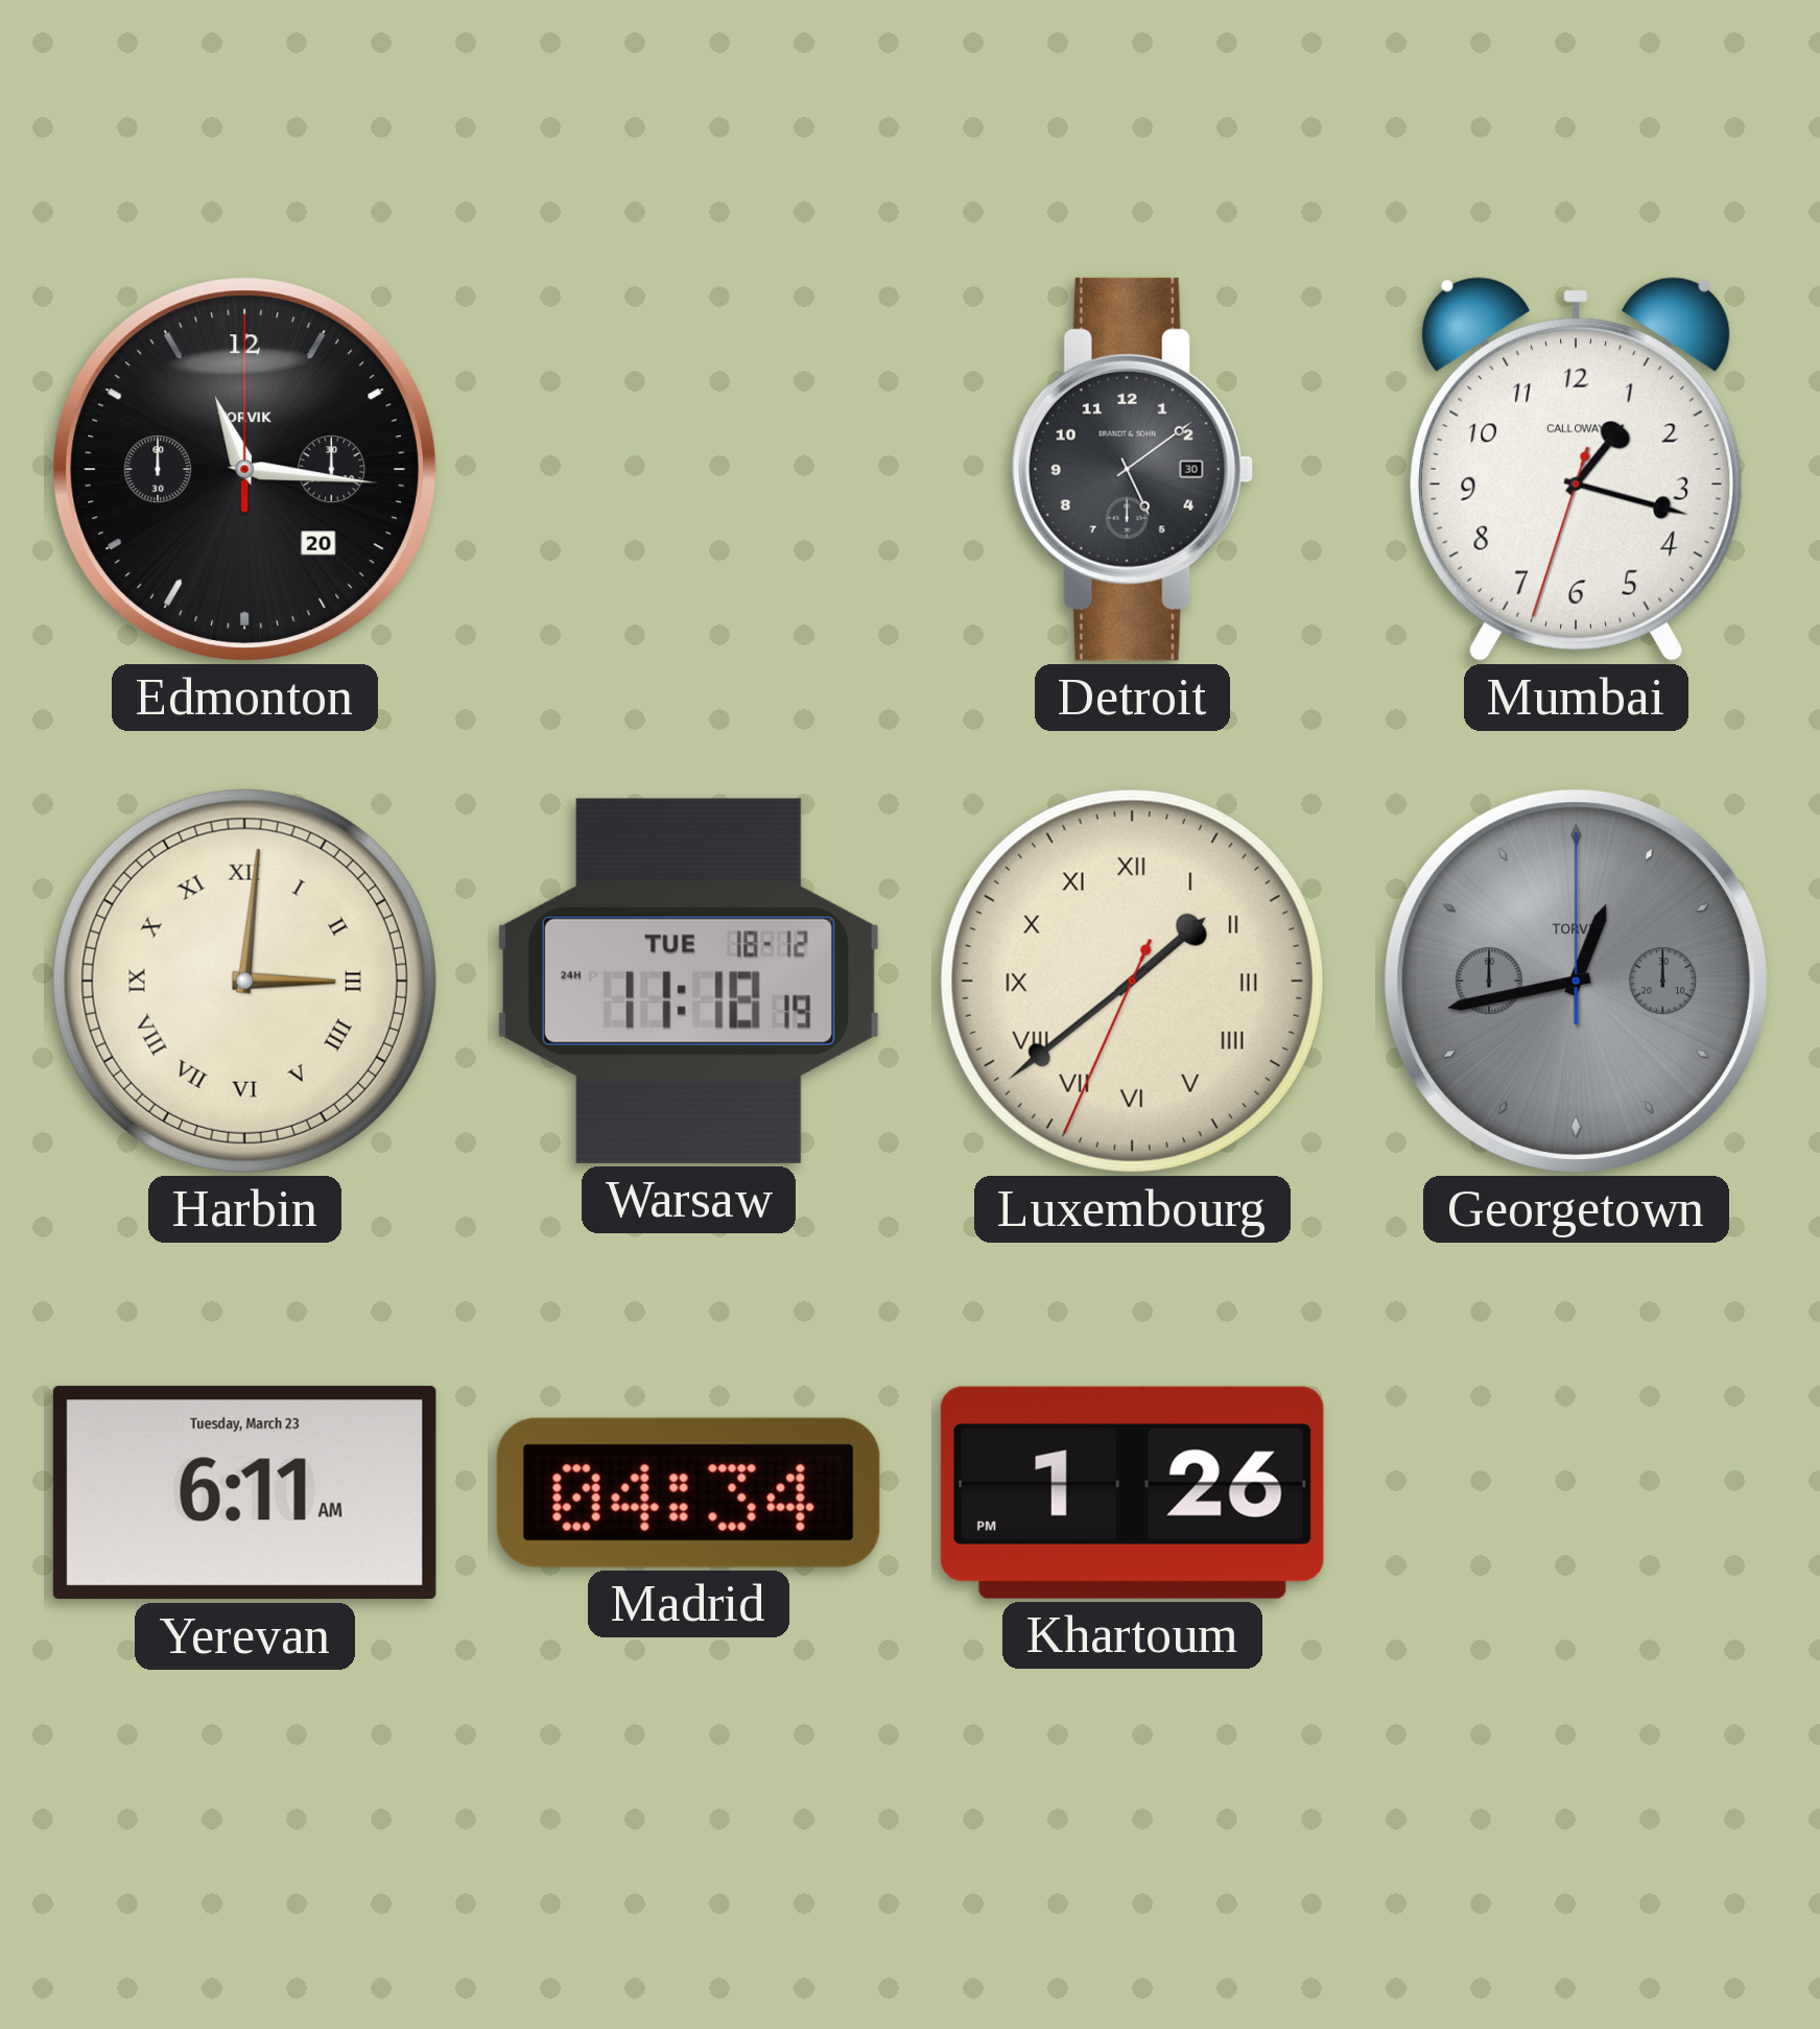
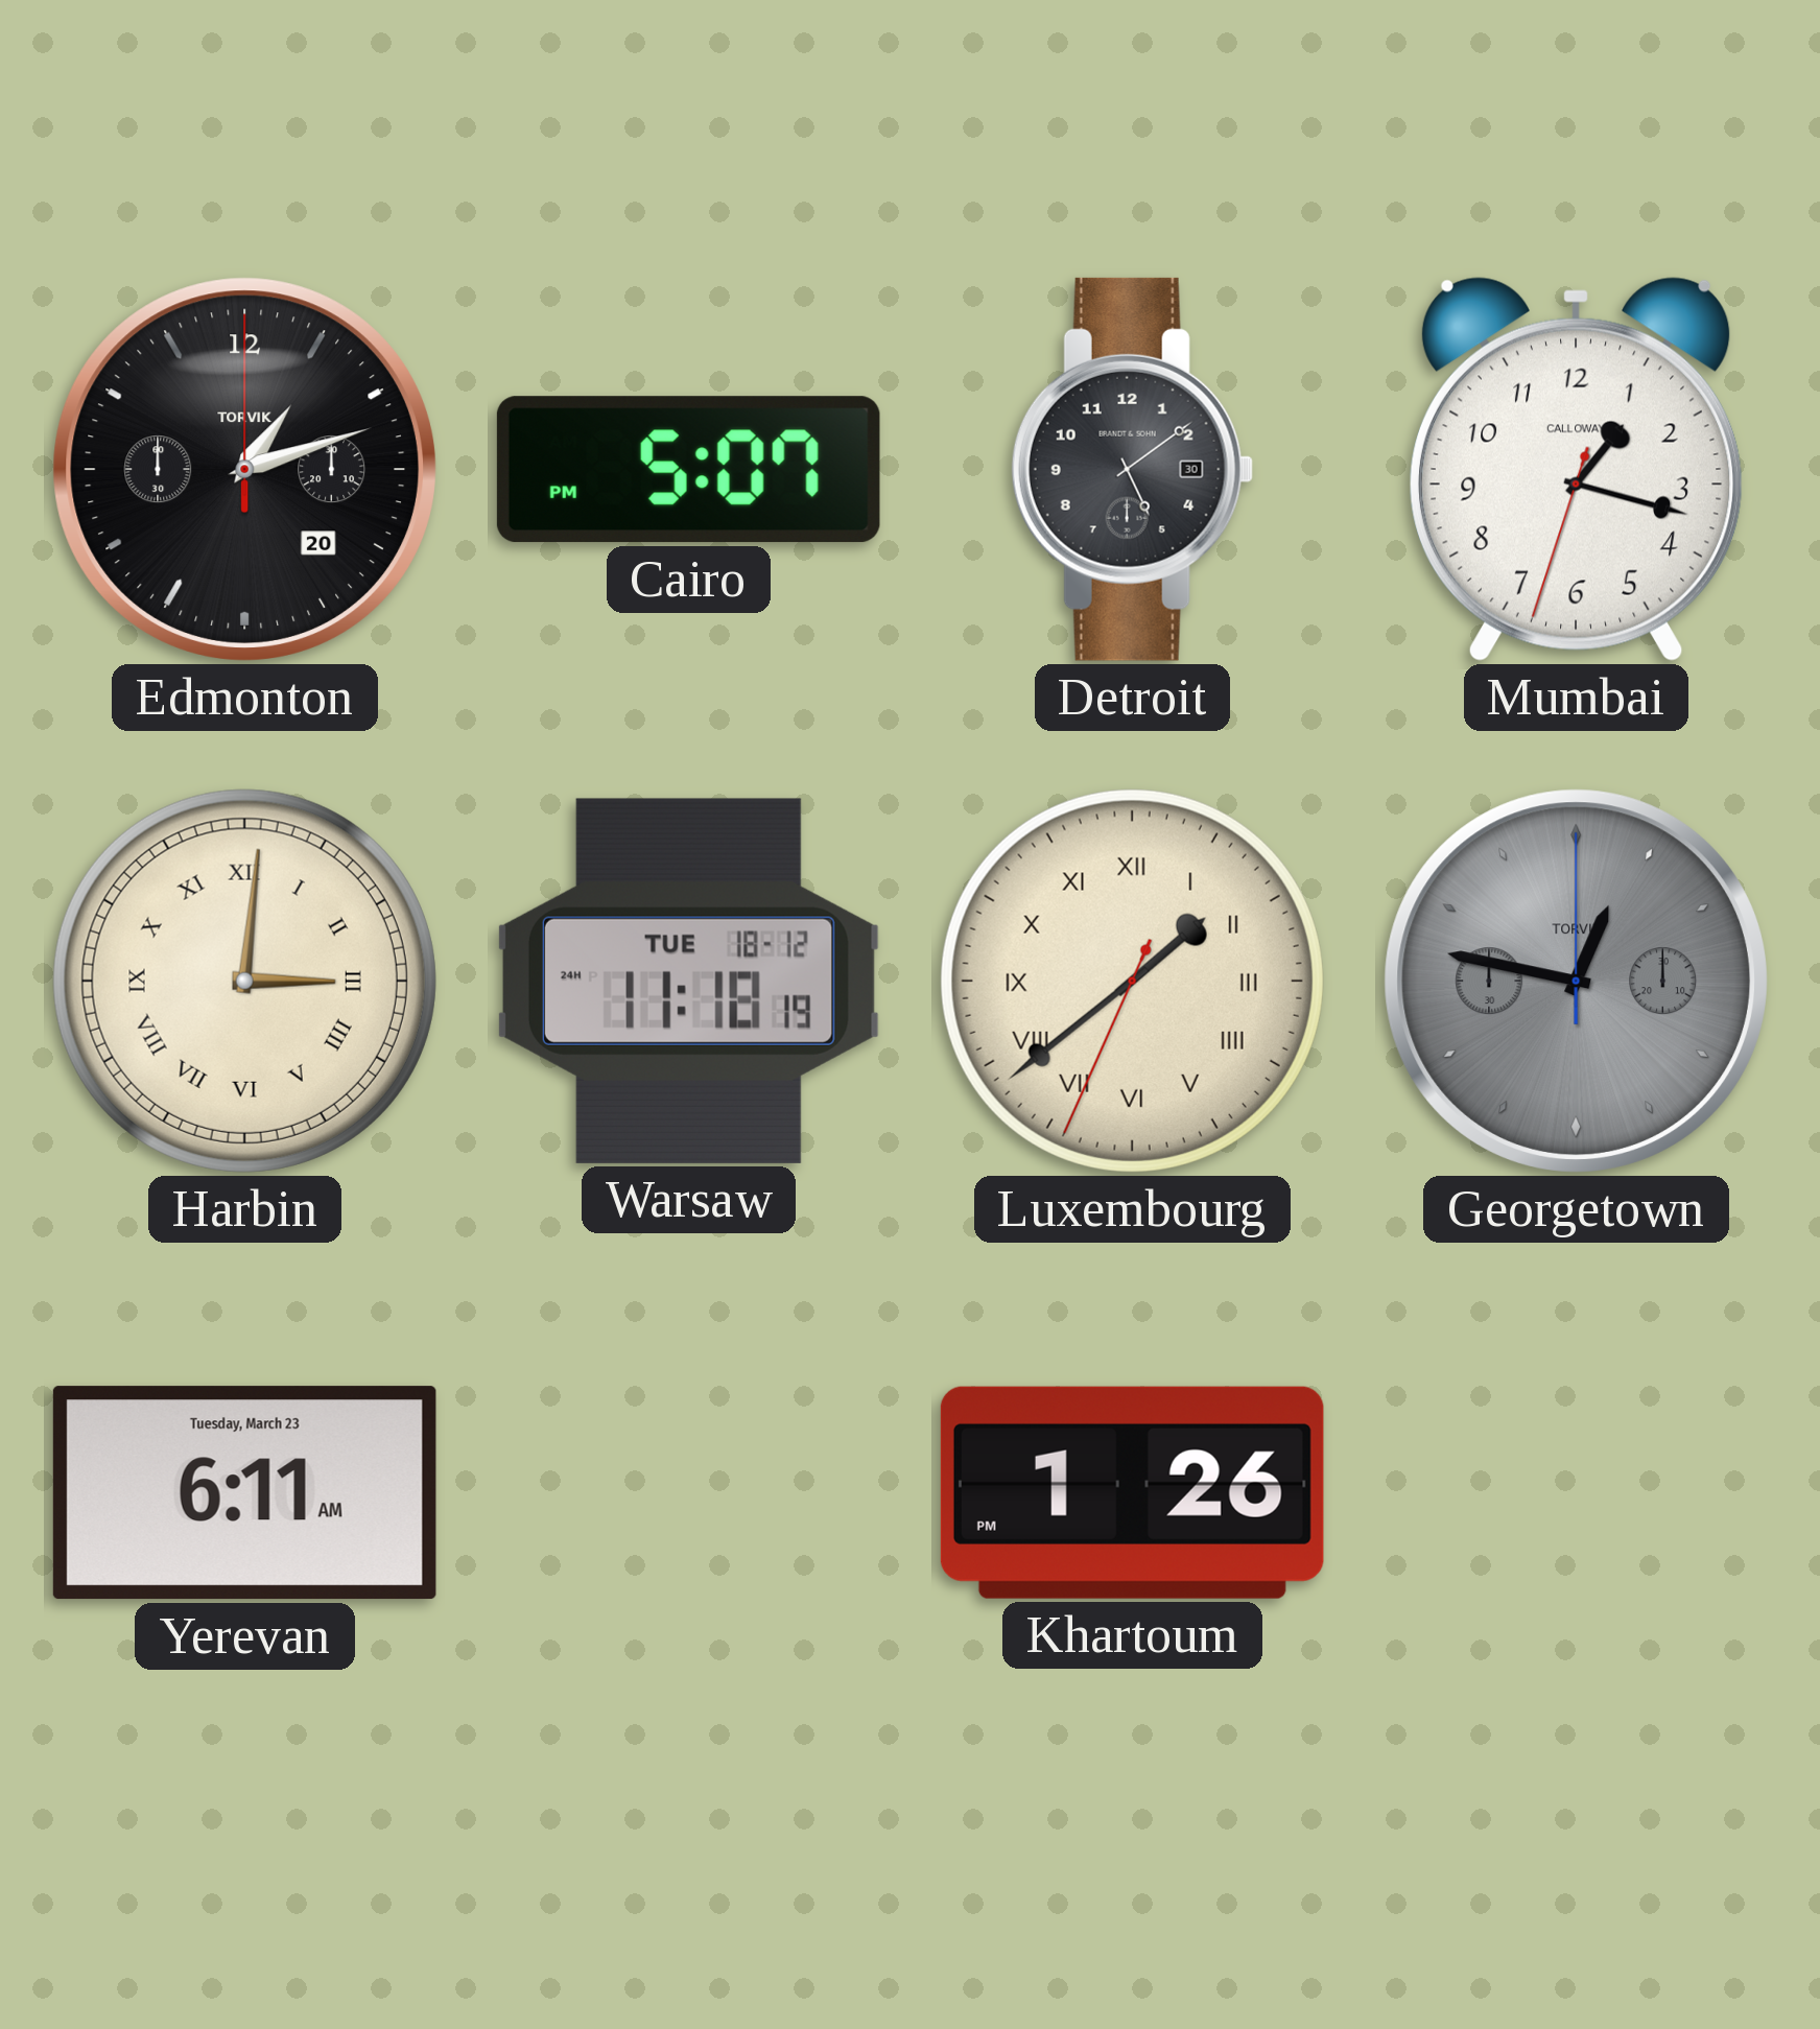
Edmonton: 11:16 -> 1:12 (244, 469)
Cairo: none -> 5:07 (688, 470)
Georgetown: 12:43 -> 12:47 (1576, 981)
Madrid: 04:34 -> none (688, 1492)
